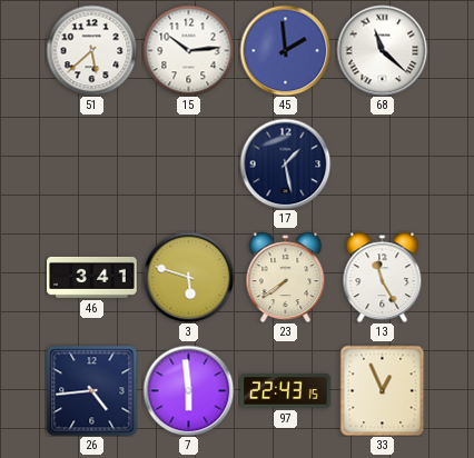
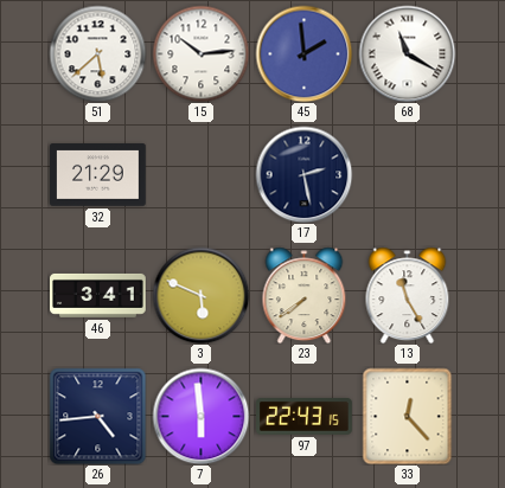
68: 11:22 -> 11:20 (407, 53)
32: none -> 21:29 (98, 175)
17: 1:28 -> 2:28 (303, 174)
3: 5:48 -> 5:49 (200, 295)
33: 12:56 -> 12:23 (408, 416)
